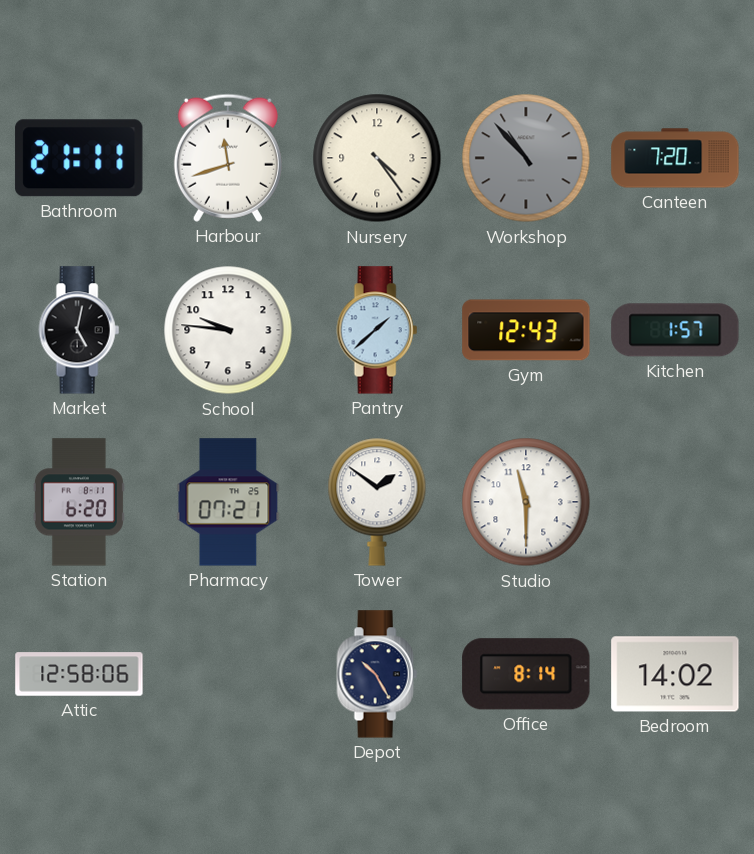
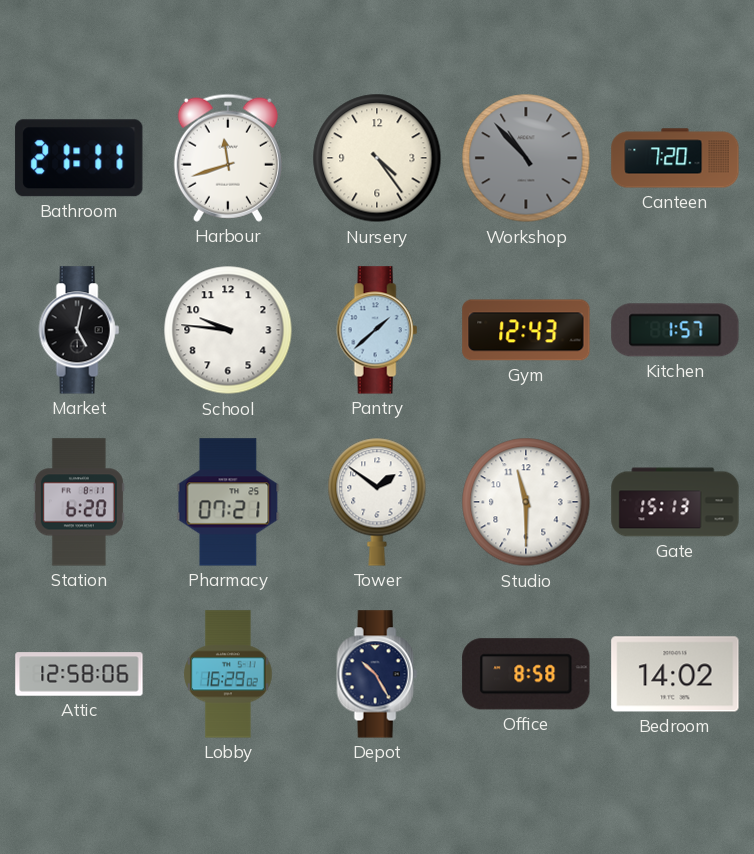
Gate: none -> 15:13 (675, 502)
Lobby: none -> 16:29 (228, 674)
Office: 8:14 -> 8:58 (526, 674)
